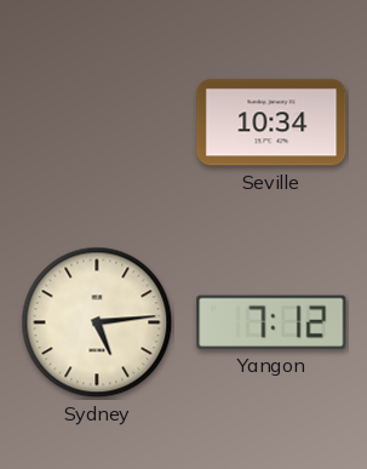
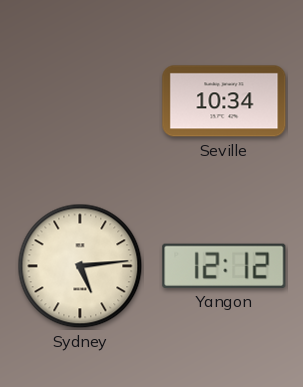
Yangon: 7:12 -> 12:12 (224, 266)
